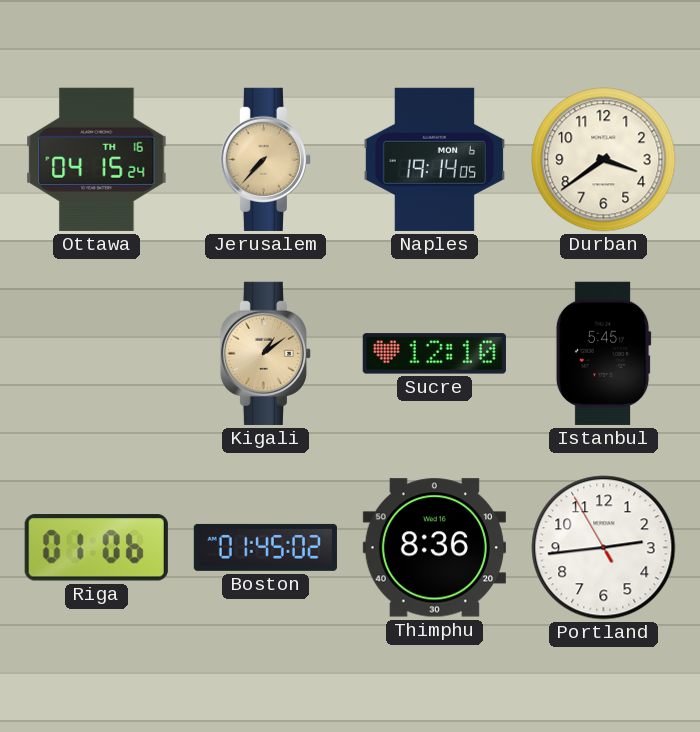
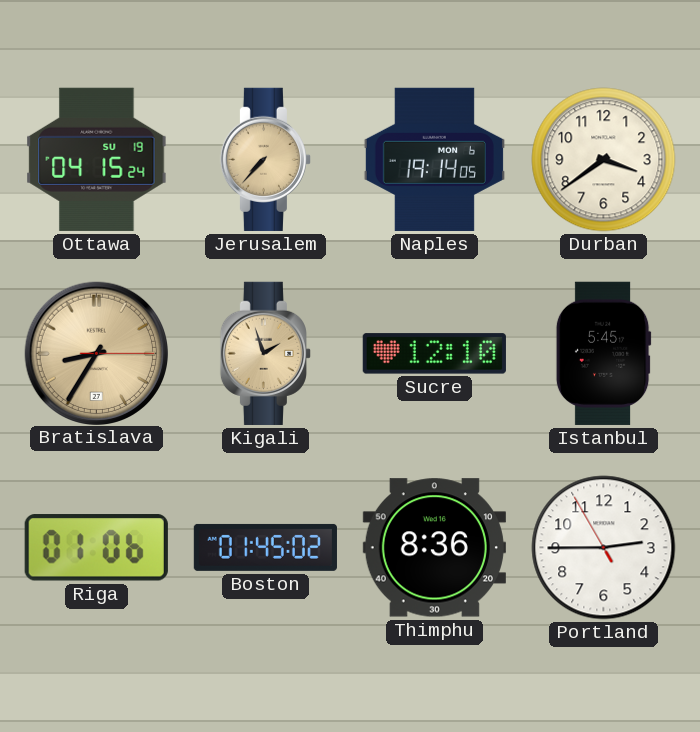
Ottawa date: TH 16 -> SU 19 (97, 159)
Bratislava: none -> 8:35 (96, 353)
Kigali: 1:09 -> 1:57 (265, 353)
Portland: 2:43 -> 2:44 (604, 548)
